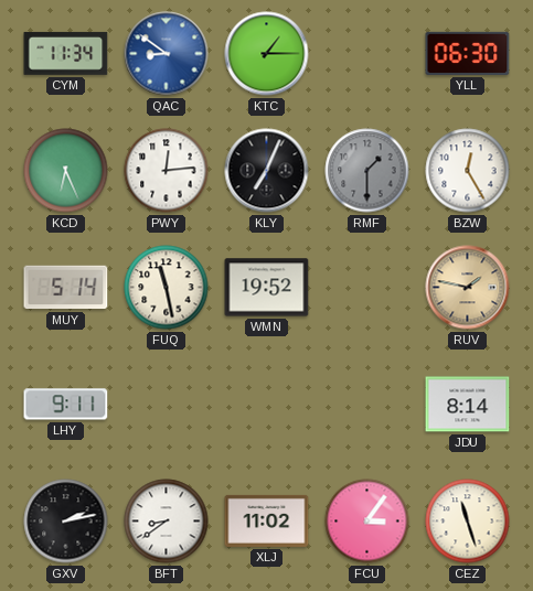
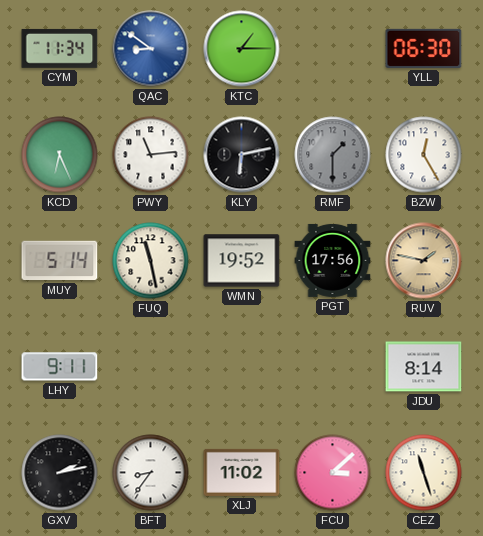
PWY: 12:14 -> 11:14 (151, 155)
KLY: 7:04 -> 6:13 (242, 155)
PGT: none -> 17:56 (333, 260)
BFT: 8:39 -> 8:36 (151, 473)
FCU: 3:06 -> 3:08 (333, 473)
